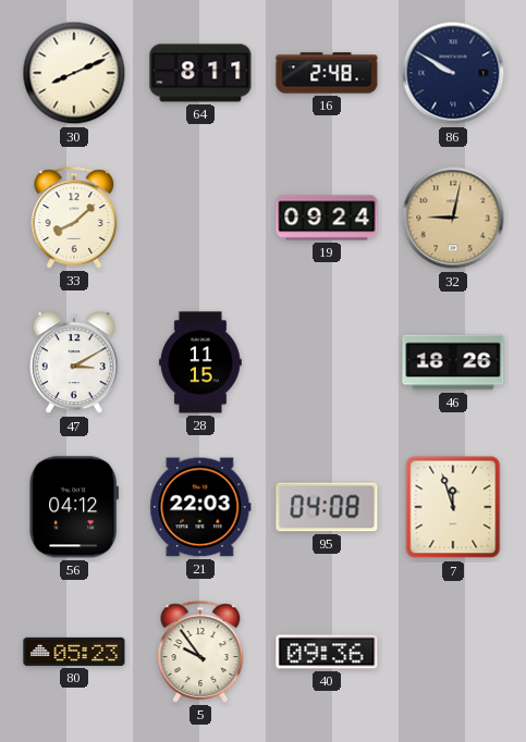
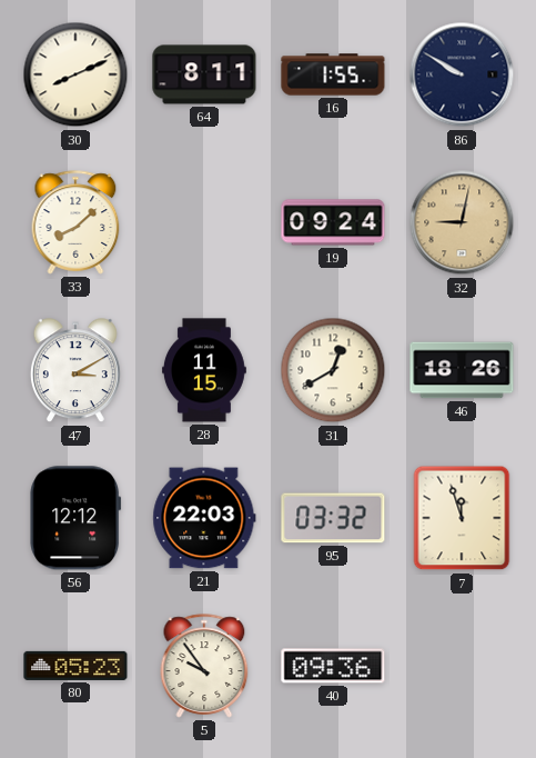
16: 2:48 -> 1:55 (333, 74)
31: none -> 12:40 (333, 370)
56: 04:12 -> 12:12 (75, 518)
95: 04:08 -> 03:32 (333, 518)
